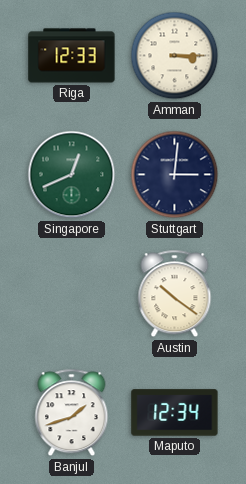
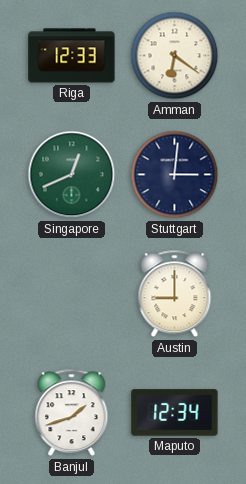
Amman: 3:15 -> 6:21 (175, 56)
Austin: 10:21 -> 9:00 (175, 294)
